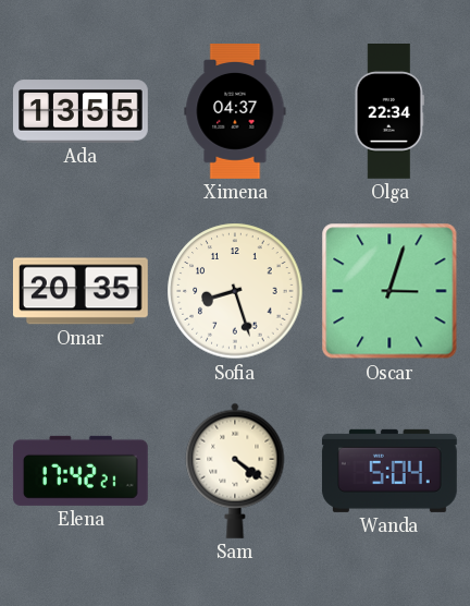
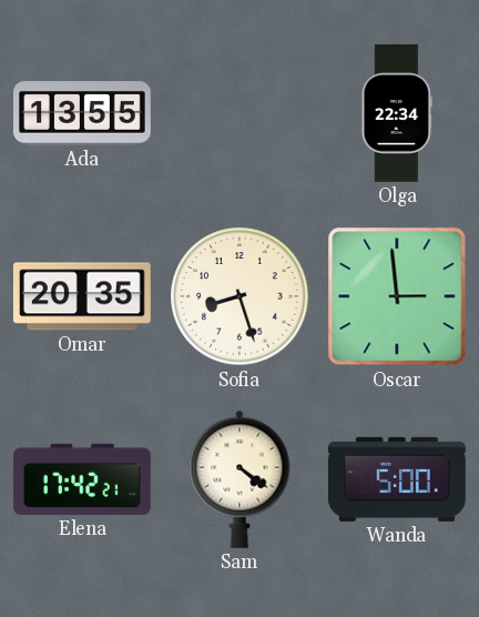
Ximena: 04:37 -> none (235, 112)
Oscar: 3:03 -> 2:59 (397, 296)
Wanda: 5:04 -> 5:00 (397, 479)
